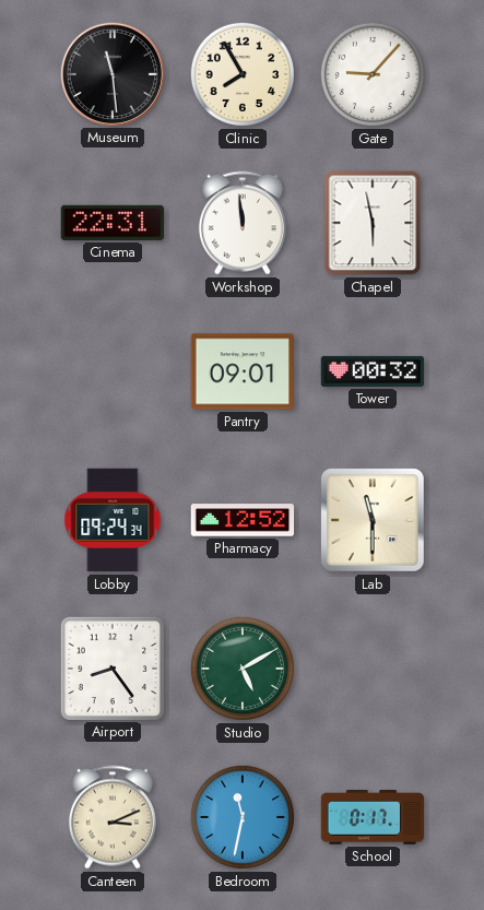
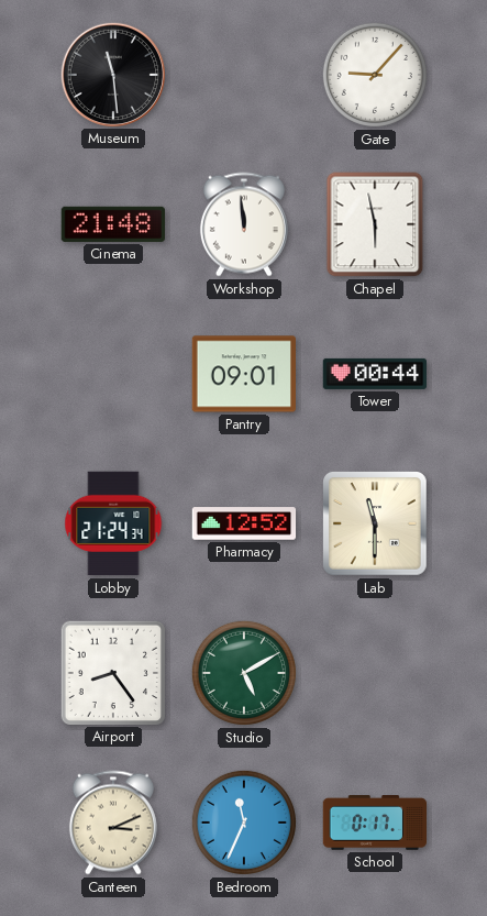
Clinic: 7:55 -> none (243, 74)
Cinema: 22:31 -> 21:48 (112, 224)
Tower: 00:32 -> 00:44 (375, 374)
Lobby: 09:24 -> 21:24 (113, 523)
Bedroom: 11:32 -> 11:34 (244, 823)
